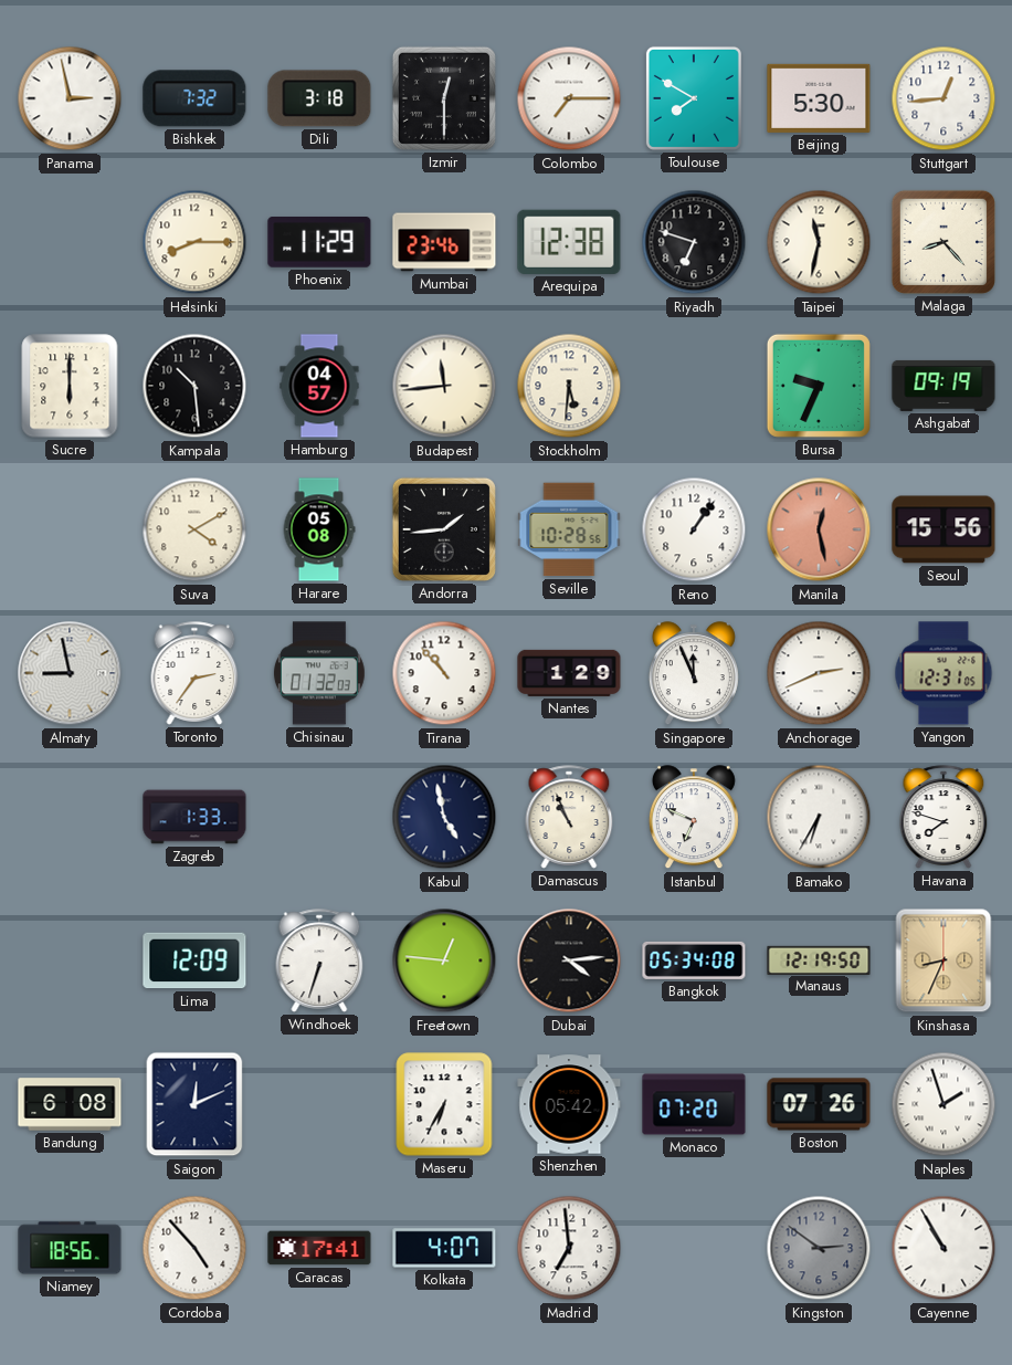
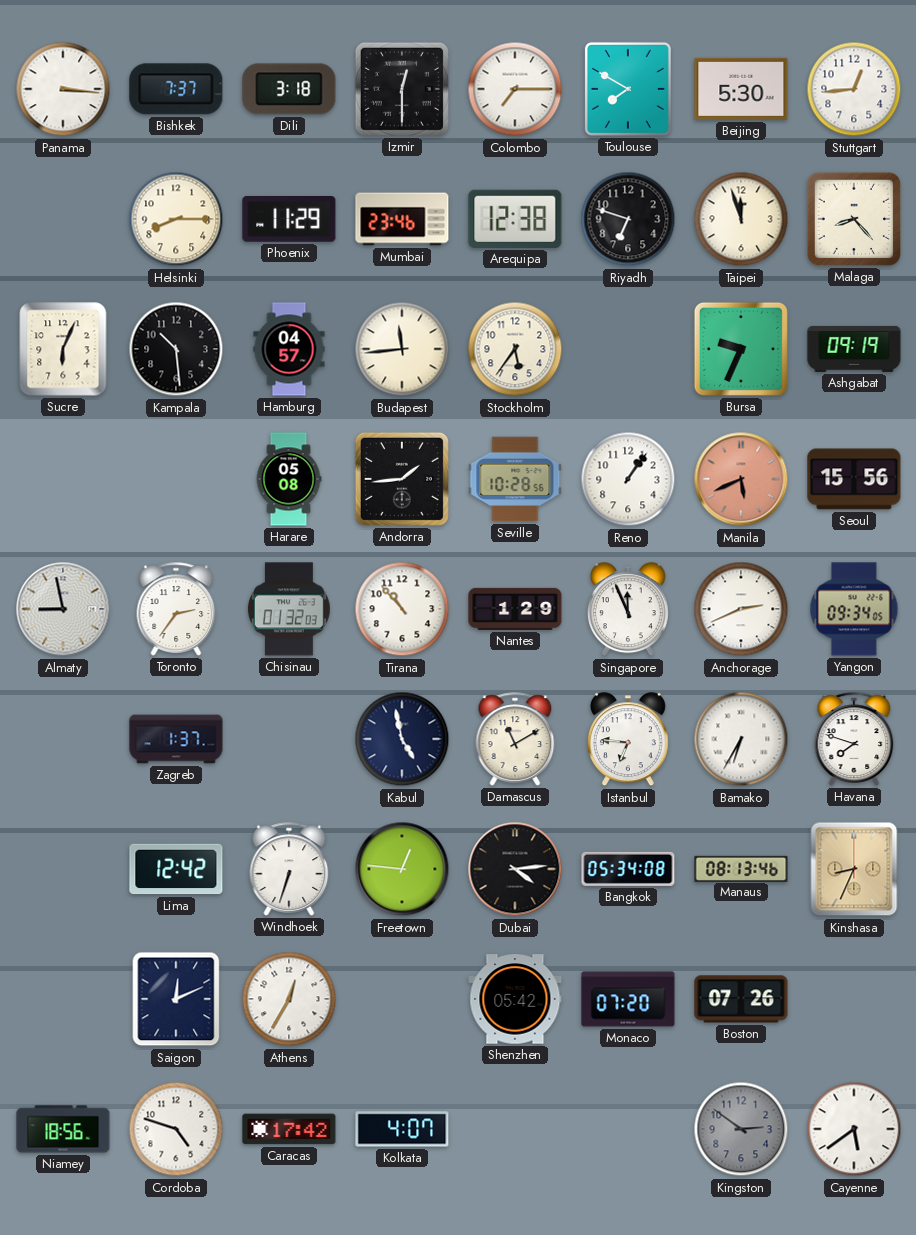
Panama: 2:58 -> 3:16 (63, 89)
Bishkek: 7:32 -> 7:37 (176, 89)
Taipei: 11:32 -> 11:57 (741, 219)
Sucre: 6:00 -> 6:04 (63, 349)
Stockholm: 5:31 -> 5:36 (515, 349)
Suva: 4:10 -> none (194, 529)
Manila: 12:28 -> 5:41 (741, 479)
Yangon: 12:31 -> 09:34 (854, 609)
Zagreb: 1:33 -> 1:37 (176, 739)
Damascus: 10:56 -> 11:10 (515, 739)
Istanbul: 6:49 -> 6:46 (628, 740)
Lima: 12:09 -> 12:42 (176, 869)
Manaus: 12:19 -> 08:13 (741, 868)
Bandung: 6:08 -> none (70, 1104)
Athens: none -> 12:35 (289, 999)
Maseru: 6:35 -> none (444, 1104)
Naples: 1:57 -> none (944, 1104)
Cordoba: 4:53 -> 4:48 (176, 1129)
Caracas: 17:41 -> 17:42 (289, 1129)
Madrid: 6:59 -> none (569, 1248)
Cayenne: 10:55 -> 5:39 (854, 1129)
